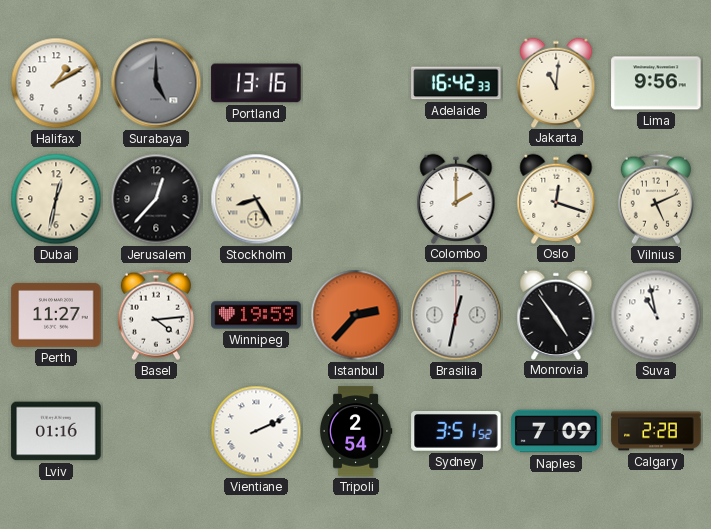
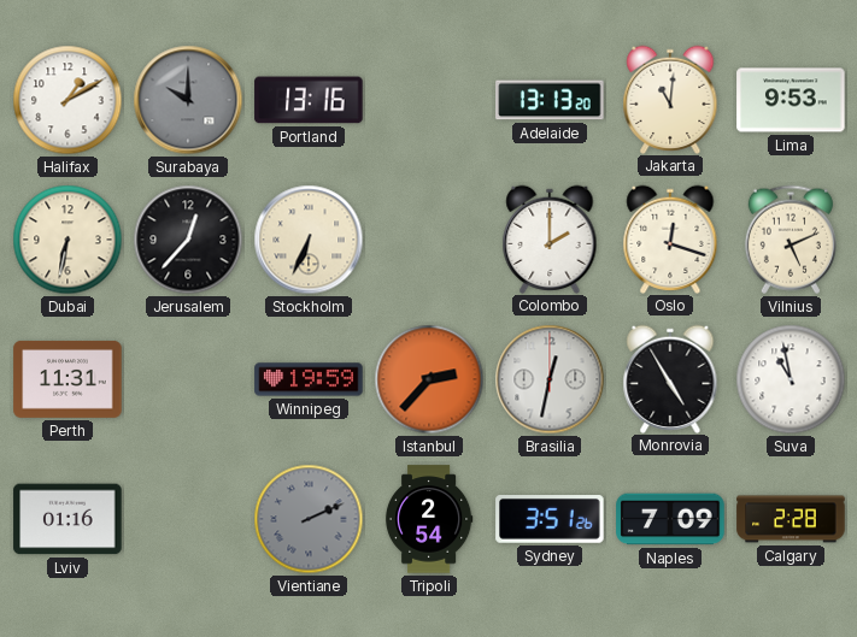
Surabaya: 5:00 -> 10:00 (188, 100)
Adelaide: 16:42 -> 13:13 (550, 100)
Lima: 9:56 -> 9:53 (791, 100)
Dubai: 12:32 -> 6:32 (67, 240)
Stockholm: 8:25 -> 6:34 (309, 240)
Perth: 11:27 -> 11:31 (67, 379)
Basel: 4:14 -> none (156, 315)
Monrovia: 4:54 -> 4:55 (670, 378)
Vientiane dial: white -> grey (309, 519)
Sydney: 3:51:52 -> 3:51:26 (550, 520)
